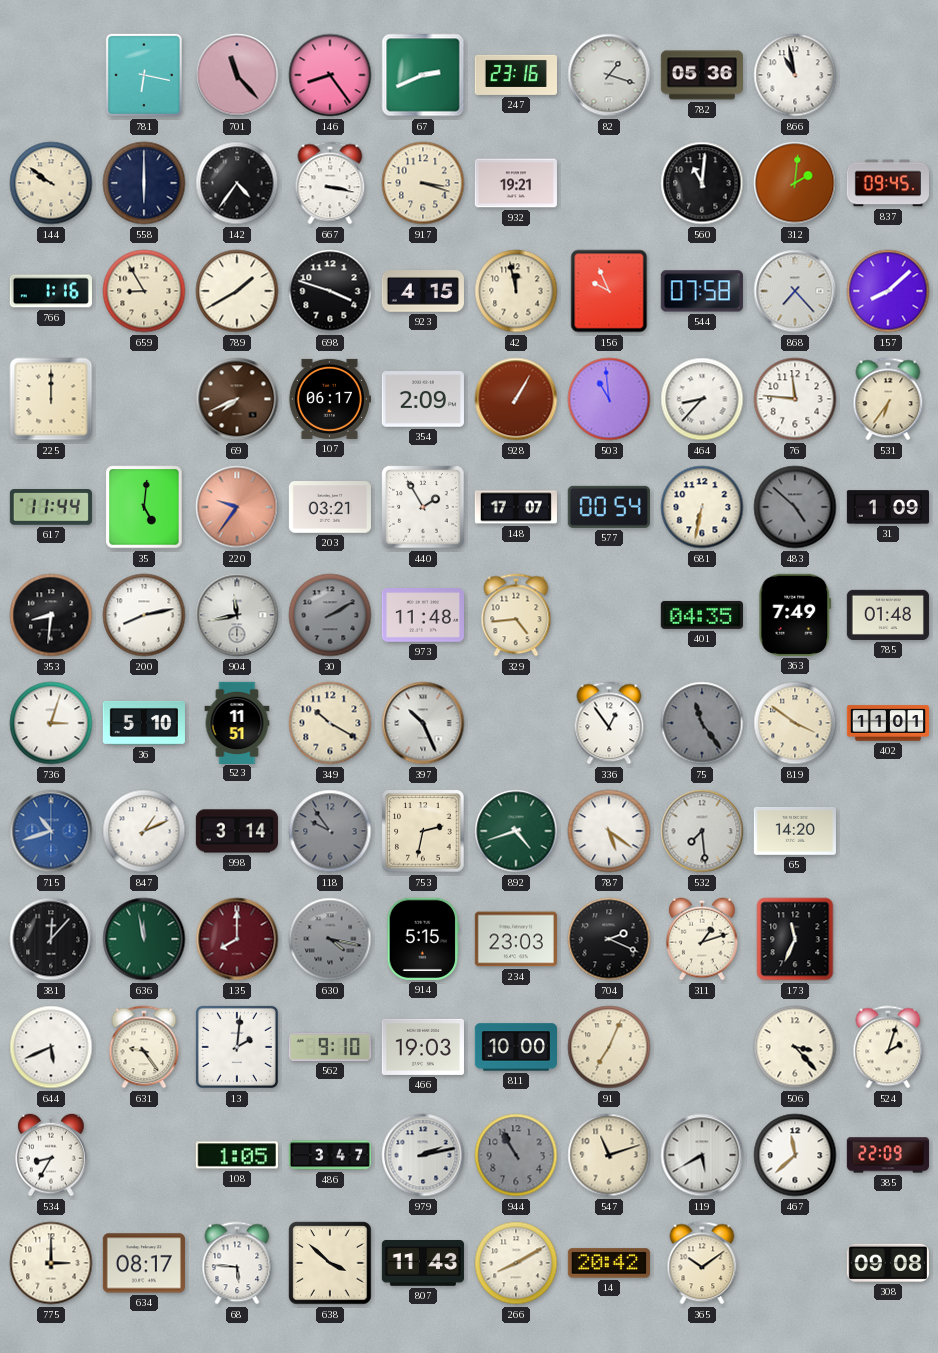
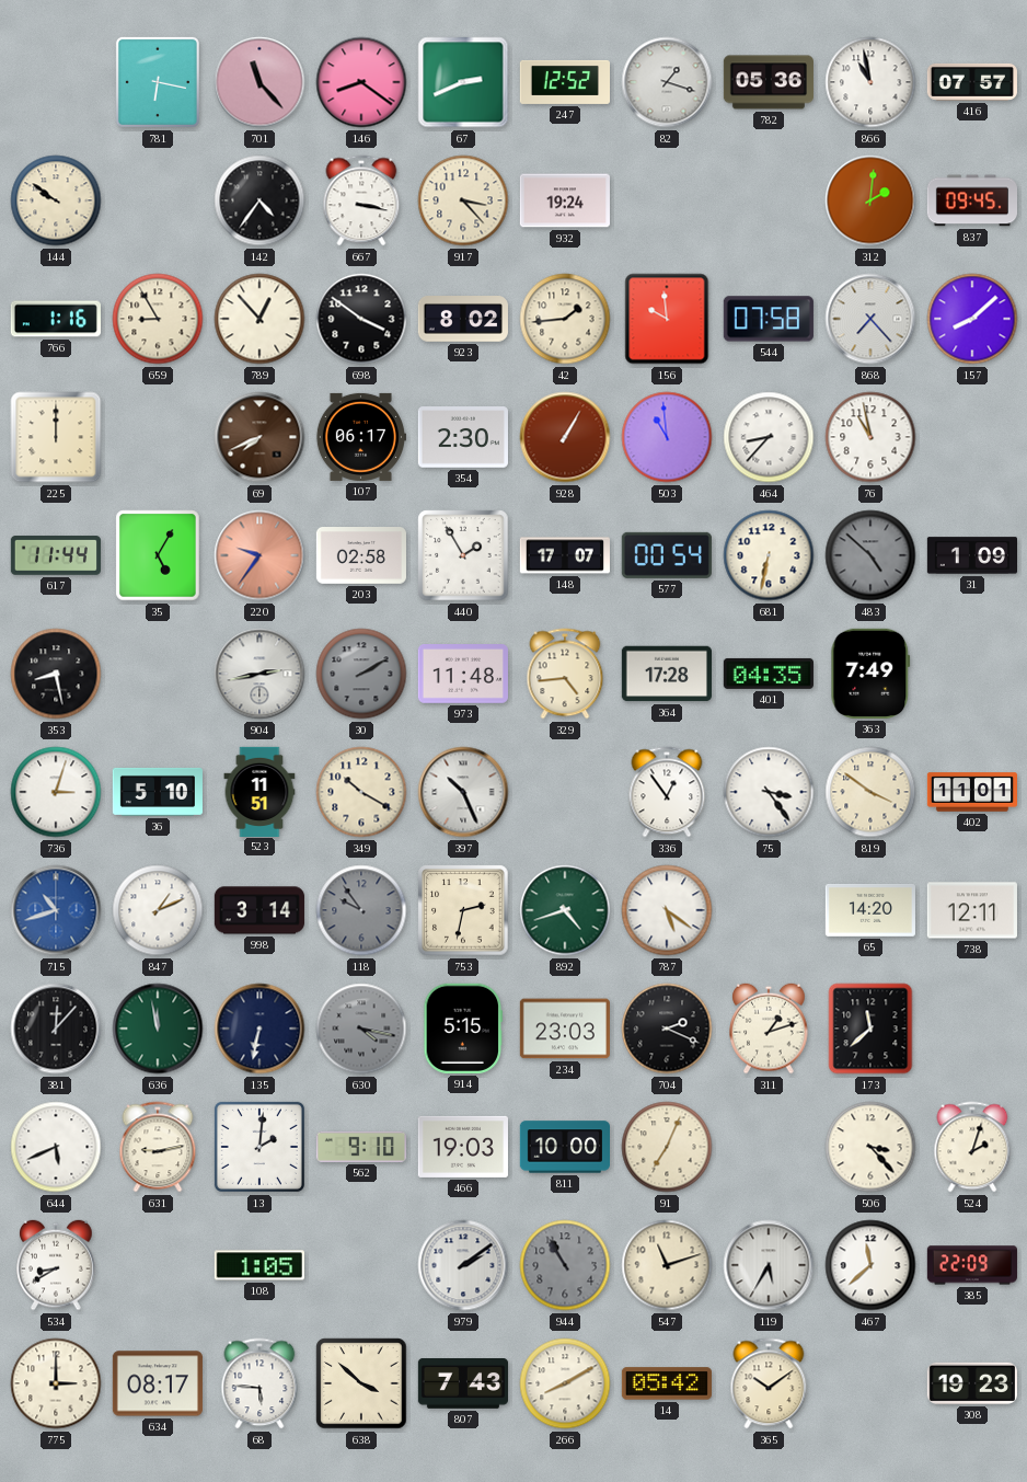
146: 8:24 -> 8:21 (361, 82)
247: 23:16 -> 12:52 (564, 82)
416: none -> 07:57 (972, 82)
558: 6:00 -> none (144, 183)
917: 3:18 -> 3:23 (463, 200)
932: 19:21 -> 19:24 (565, 200)
560: 11:01 -> none (702, 183)
789: 1:40 -> 12:53 (259, 319)
698: 3:48 -> 3:51 (361, 319)
923: 4:15 -> 8:02 (463, 320)
42: 11:58 -> 1:44 (565, 319)
156: 9:56 -> 9:59 (667, 319)
354: 2:09 -> 2:30 (463, 437)
76: 11:46 -> 10:58 (870, 437)
531: 6:36 -> none (888, 399)
35: 5:01 -> 5:05 (158, 555)
203: 03:21 -> 02:58 (361, 556)
353: 8:31 -> 8:28 (56, 674)
200: 8:13 -> none (144, 615)
904: 11:43 -> 2:43 (259, 674)
364: none -> 17:28 (667, 674)
785: 01:48 -> none (888, 615)
75: 11:24 -> 3:24 (769, 792)
75 dial: grey -> white (769, 792)
532: 7:29 -> none (702, 831)
738: none -> 12:11 (972, 910)
135: 8:00 -> 6:32 (259, 1029)
135 dial: burgundy -> navy (259, 1029)
173: 11:34 -> 11:38 (870, 1029)
631: 9:24 -> 9:13 (158, 1147)
534: 8:35 -> 8:40 (56, 1265)
486: 3:47 -> none (329, 1155)
979: 2:13 -> 2:09 (463, 1265)
119: 5:40 -> 5:35 (769, 1265)
807: 11:43 -> 7:43 (463, 1385)
14: 20:42 -> 05:42 (667, 1383)
308: 09:08 -> 19:23 (972, 1383)
